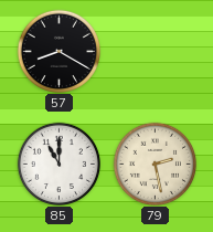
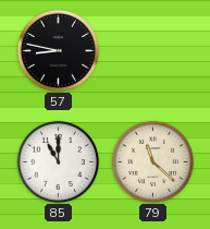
57: 8:20 -> 8:47 (58, 50)
79: 2:28 -> 11:22 (152, 161)
